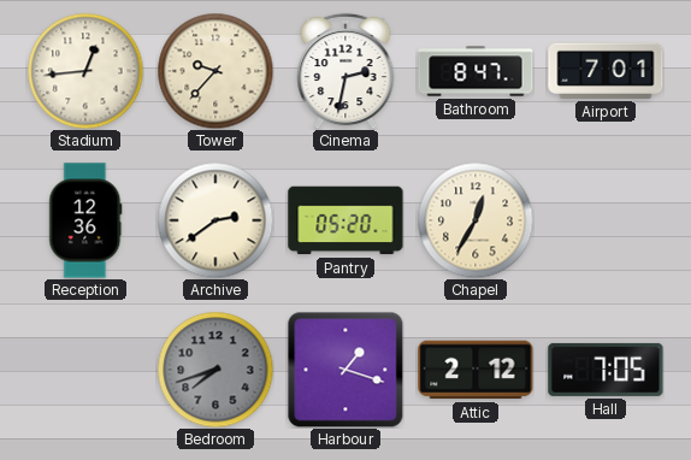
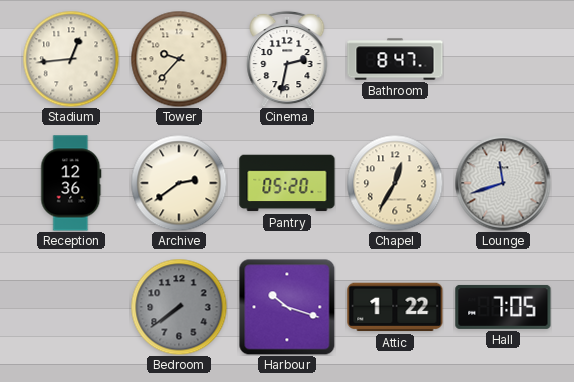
Airport: 7:01 -> none (606, 71)
Lounge: none -> 11:42 (503, 183)
Bedroom: 7:42 -> 7:39 (179, 307)
Harbour: 1:18 -> 10:18 (287, 307)
Attic: 2:12 -> 1:22 (395, 307)
